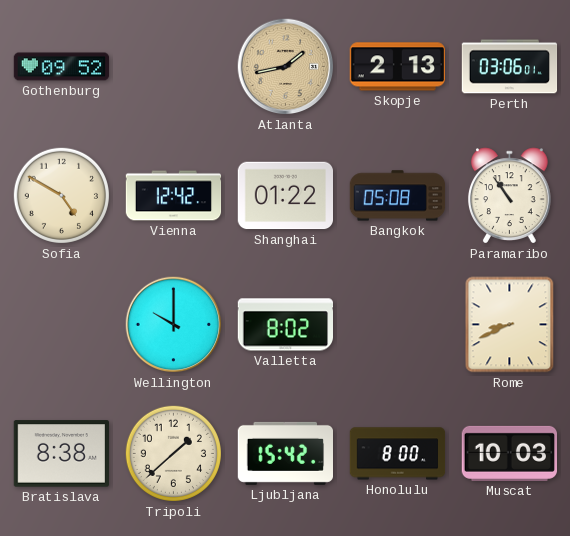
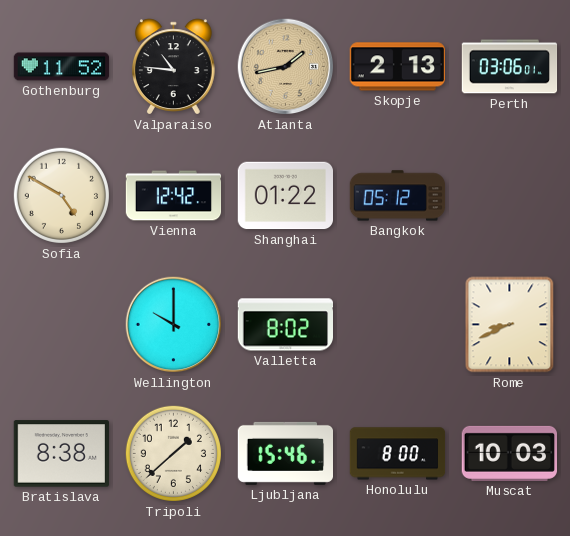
Gothenburg: 09:52 -> 11:52 (62, 67)
Valparaiso: none -> 10:46 (173, 67)
Bangkok: 05:08 -> 05:12 (398, 196)
Paramaribo: 10:54 -> none (509, 196)
Ljubljana: 15:42 -> 15:46 (285, 453)
